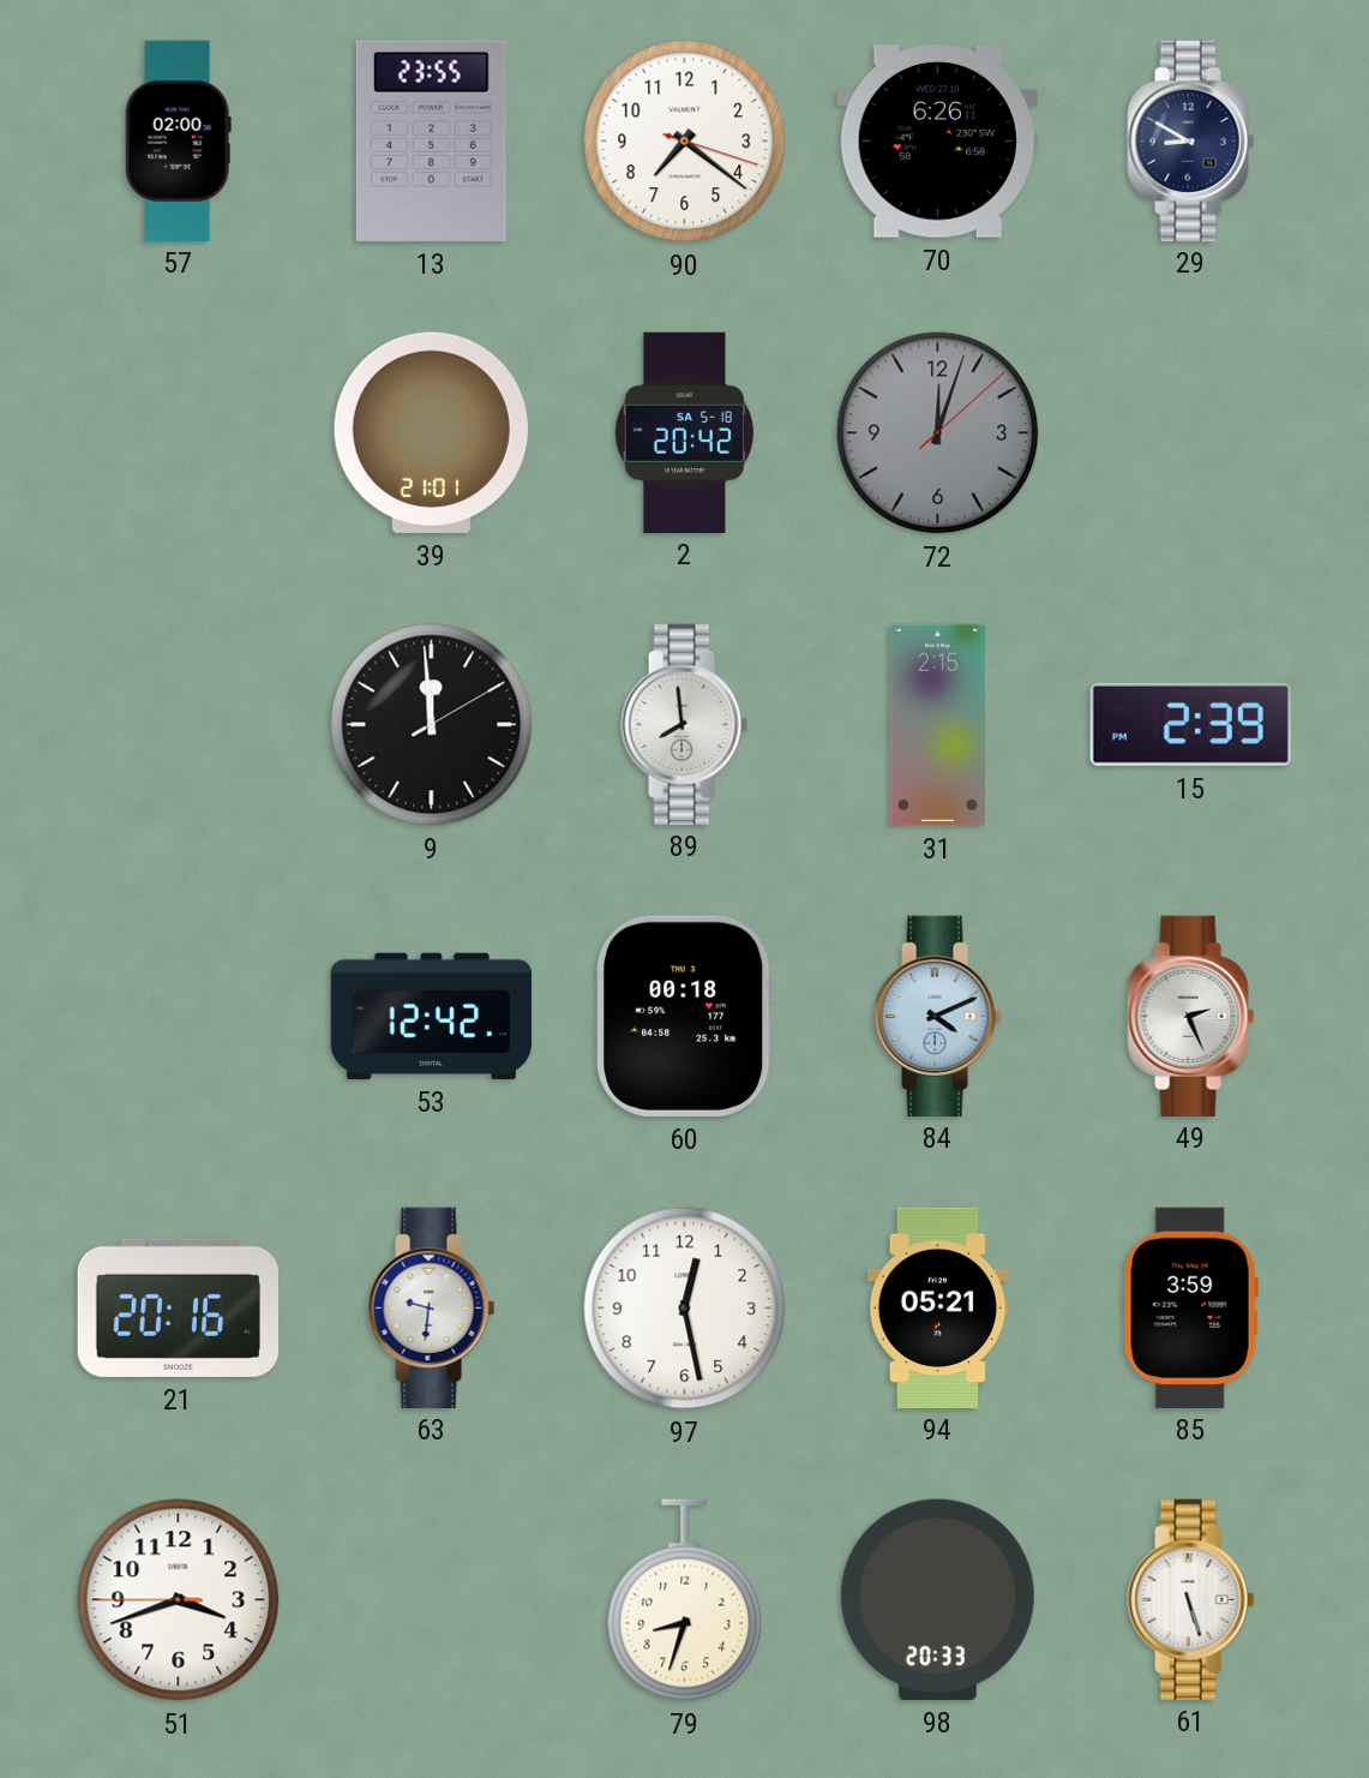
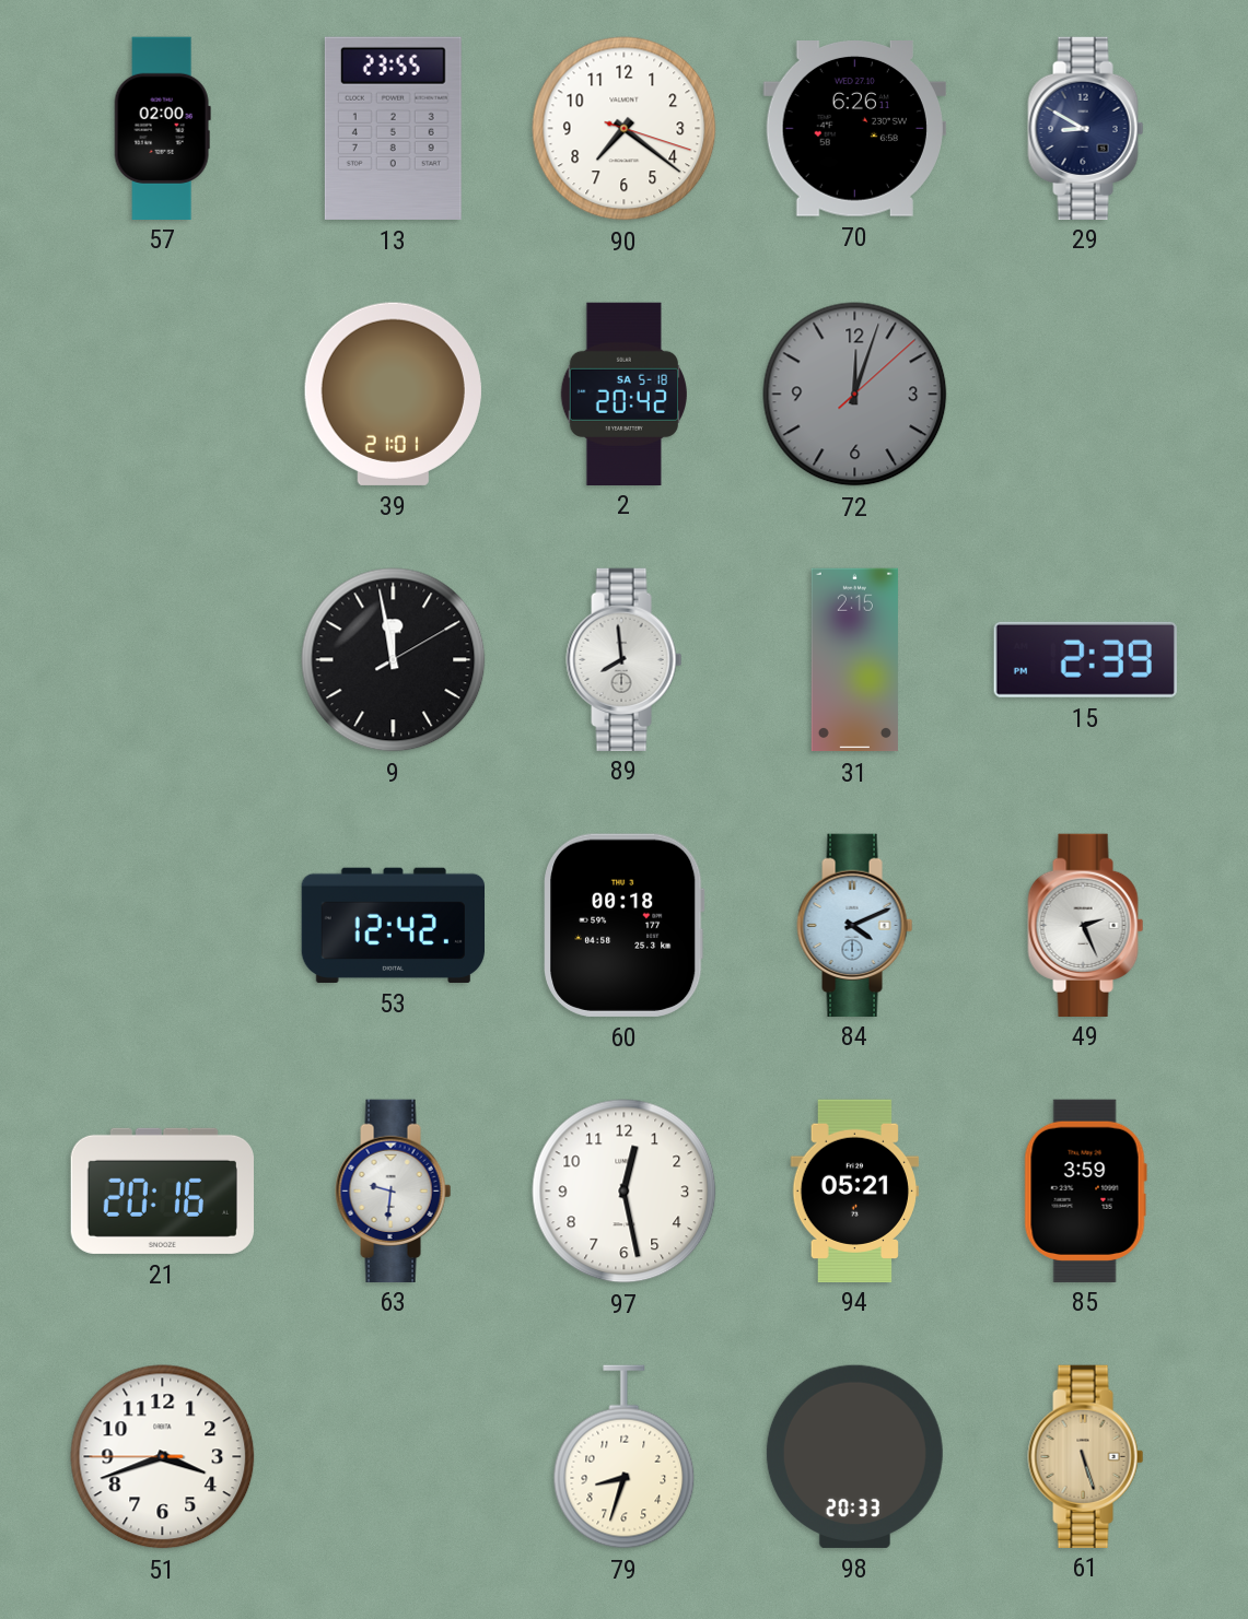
9: 11:59 -> 11:58 (394, 660)
61 dial: white -> champagne (1086, 1456)
